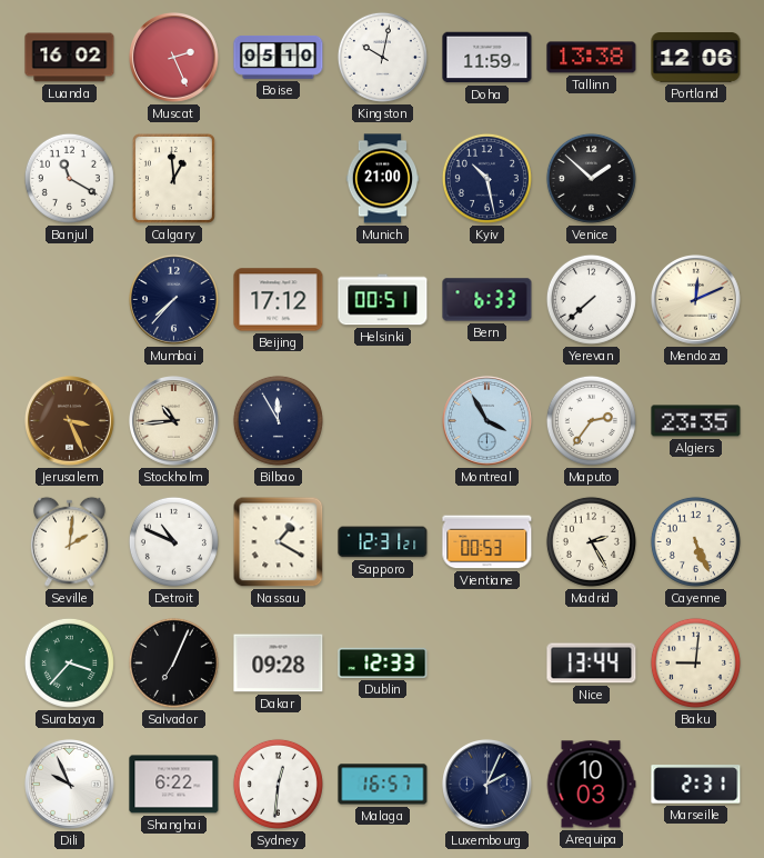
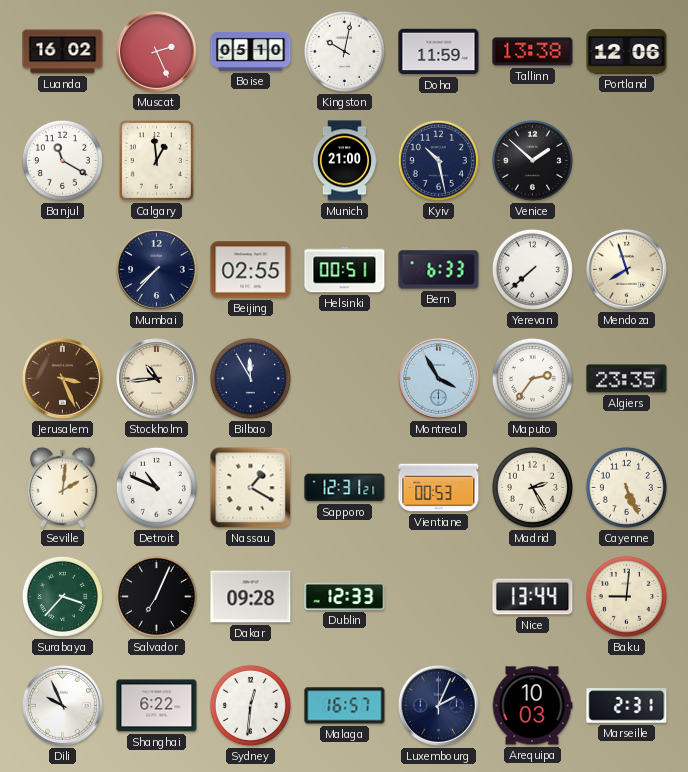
Beijing: 17:12 -> 02:55 (251, 270)
Mendoza: 12:11 -> 7:57 (627, 270)
